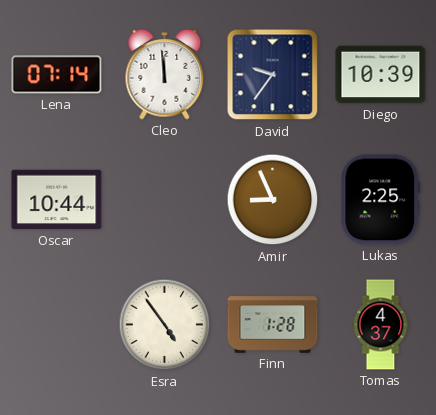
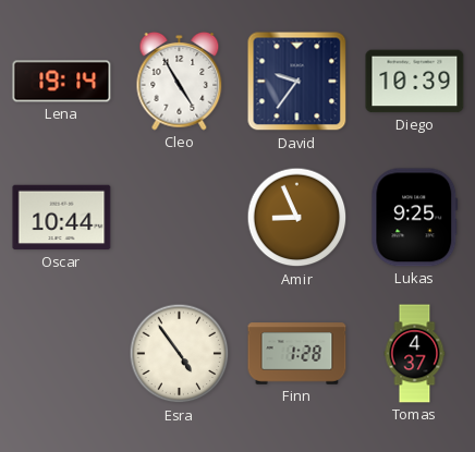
Lena: 07:14 -> 19:14 (62, 82)
Cleo: 11:59 -> 4:55 (180, 81)
Lukas: 2:25 -> 9:25 (415, 218)
